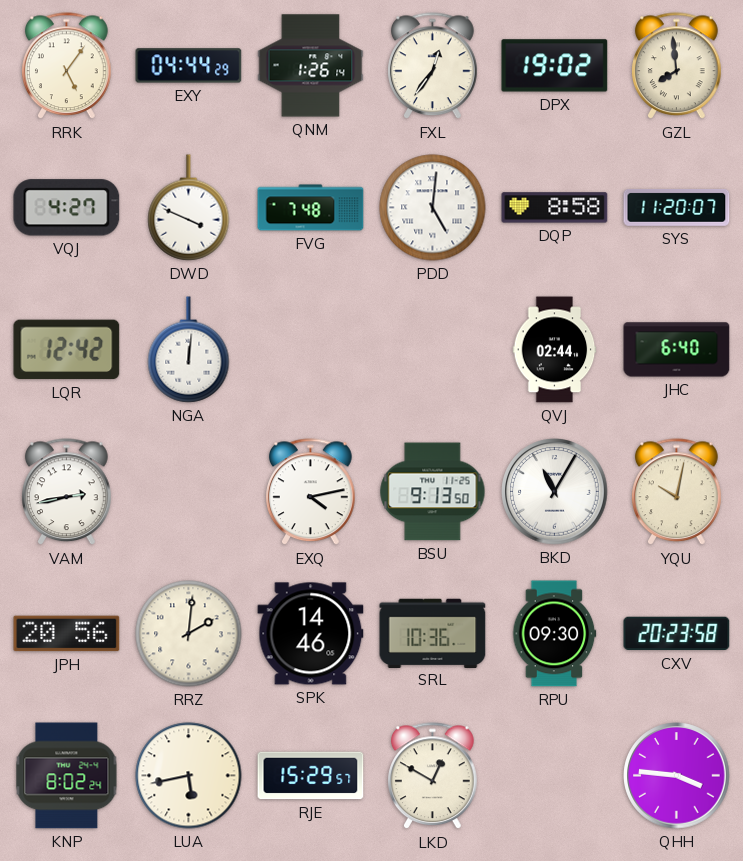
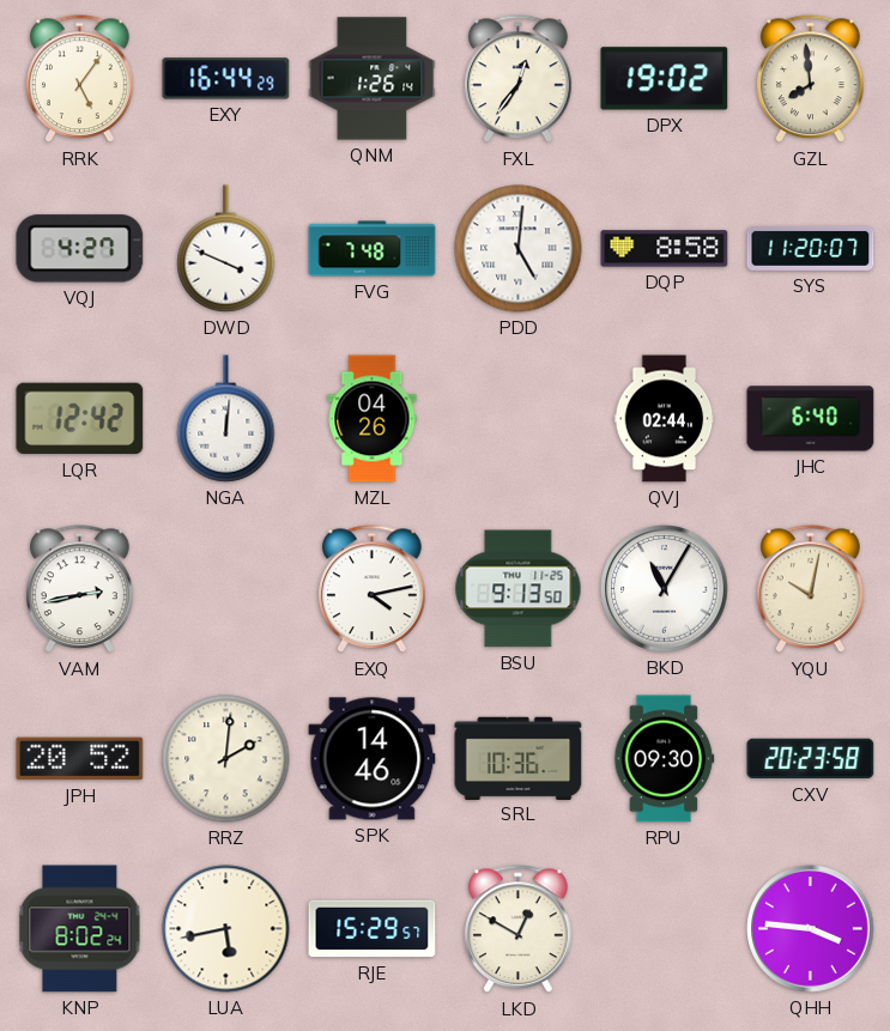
EXY: 04:44 -> 16:44 (226, 79)
MZL: none -> 04:26 (373, 419)
JPH: 20:56 -> 20:52 (80, 759)
